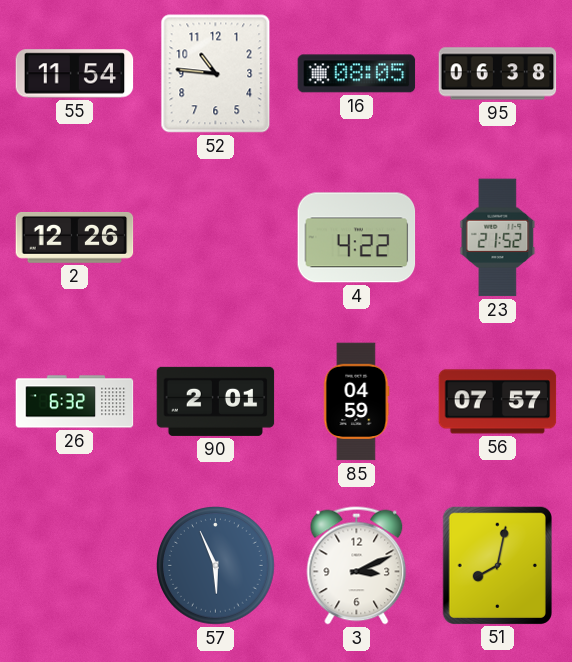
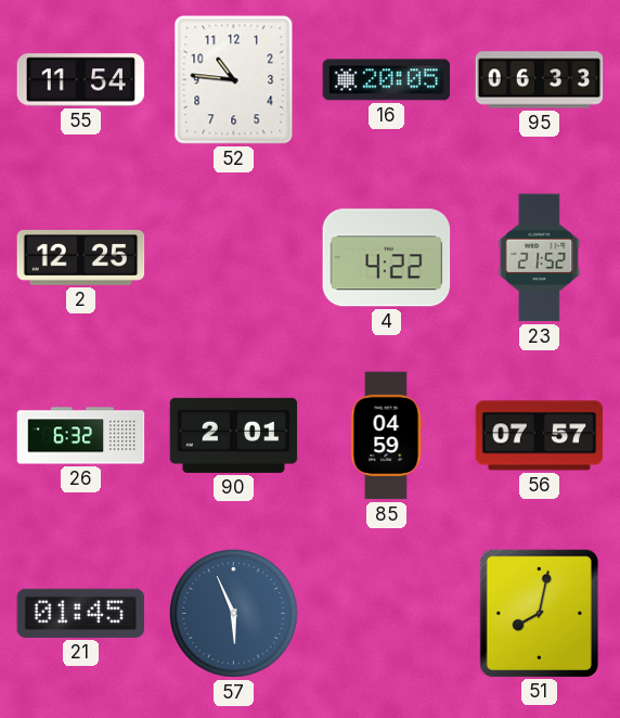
16: 08:05 -> 20:05 (387, 80)
95: 06:38 -> 06:33 (540, 80)
2: 12:26 -> 12:25 (81, 258)
21: none -> 01:45 (81, 613)
3: 3:11 -> none (357, 566)
